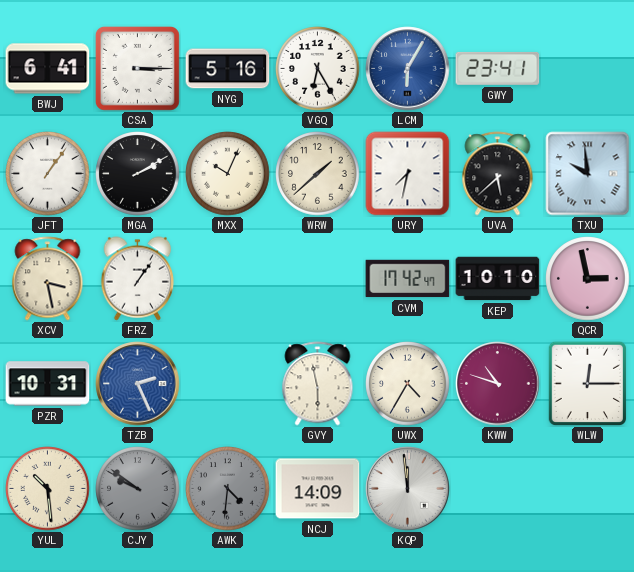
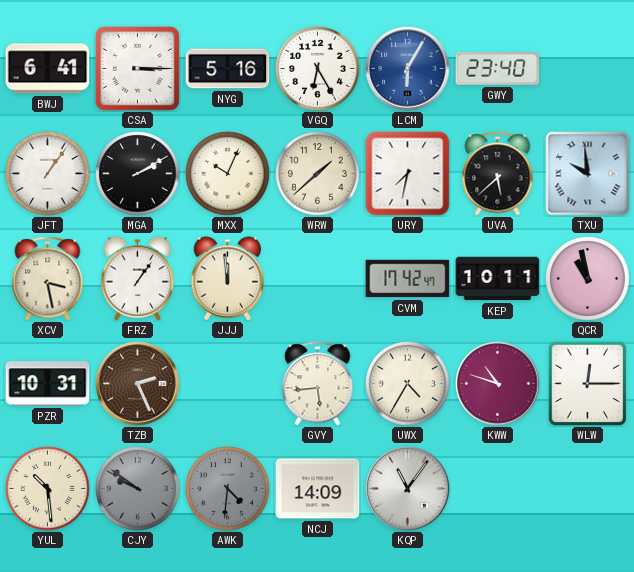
GWY: 23:41 -> 23:40 (498, 68)
JJJ: none -> 11:59 (228, 279)
KEP: 10:10 -> 10:11 (498, 279)
QCR: 2:58 -> 10:58 (588, 279)
TZB dial: blue -> brown (138, 384)
GVY: 5:58 -> 5:44 (318, 384)
KQP: 11:59 -> 11:06 (408, 489)
